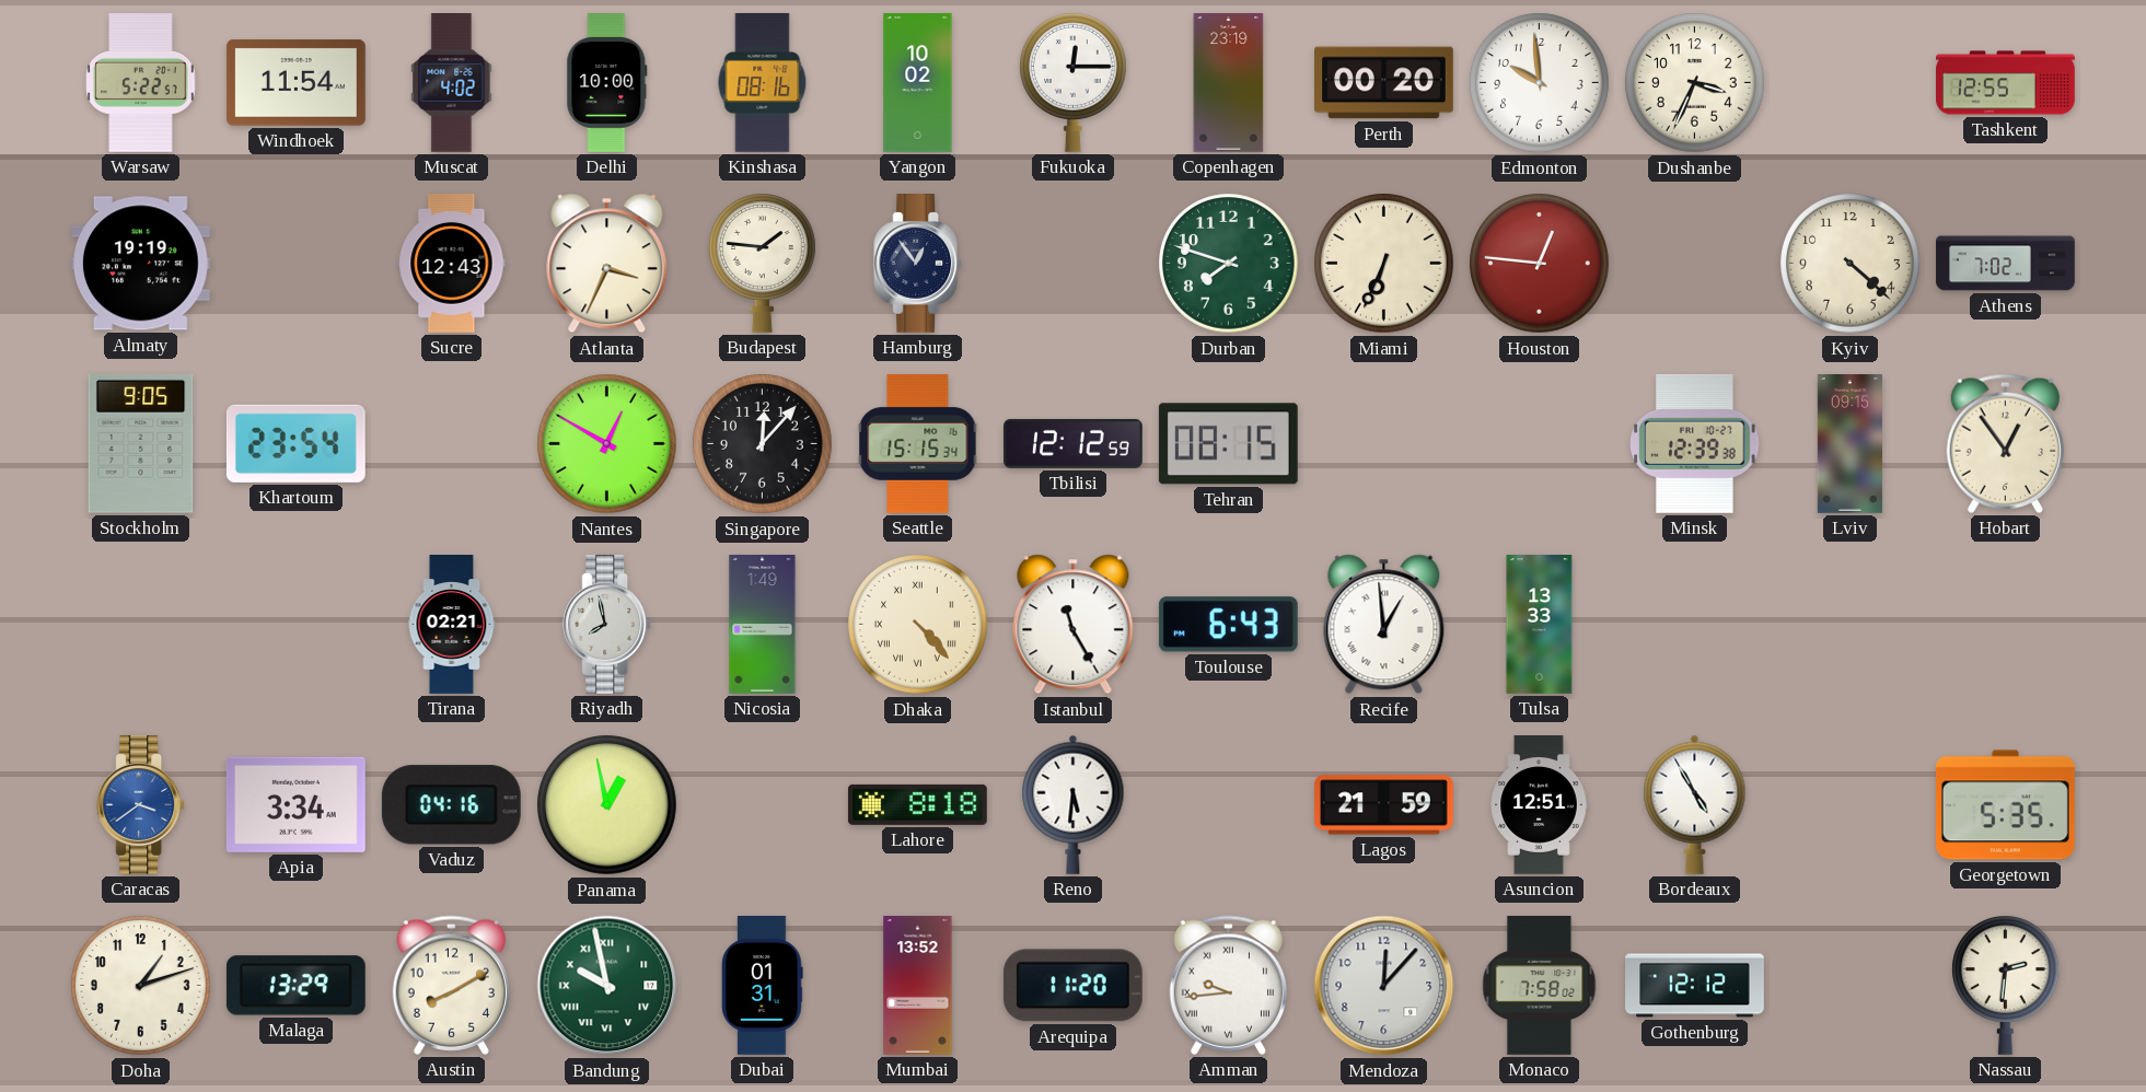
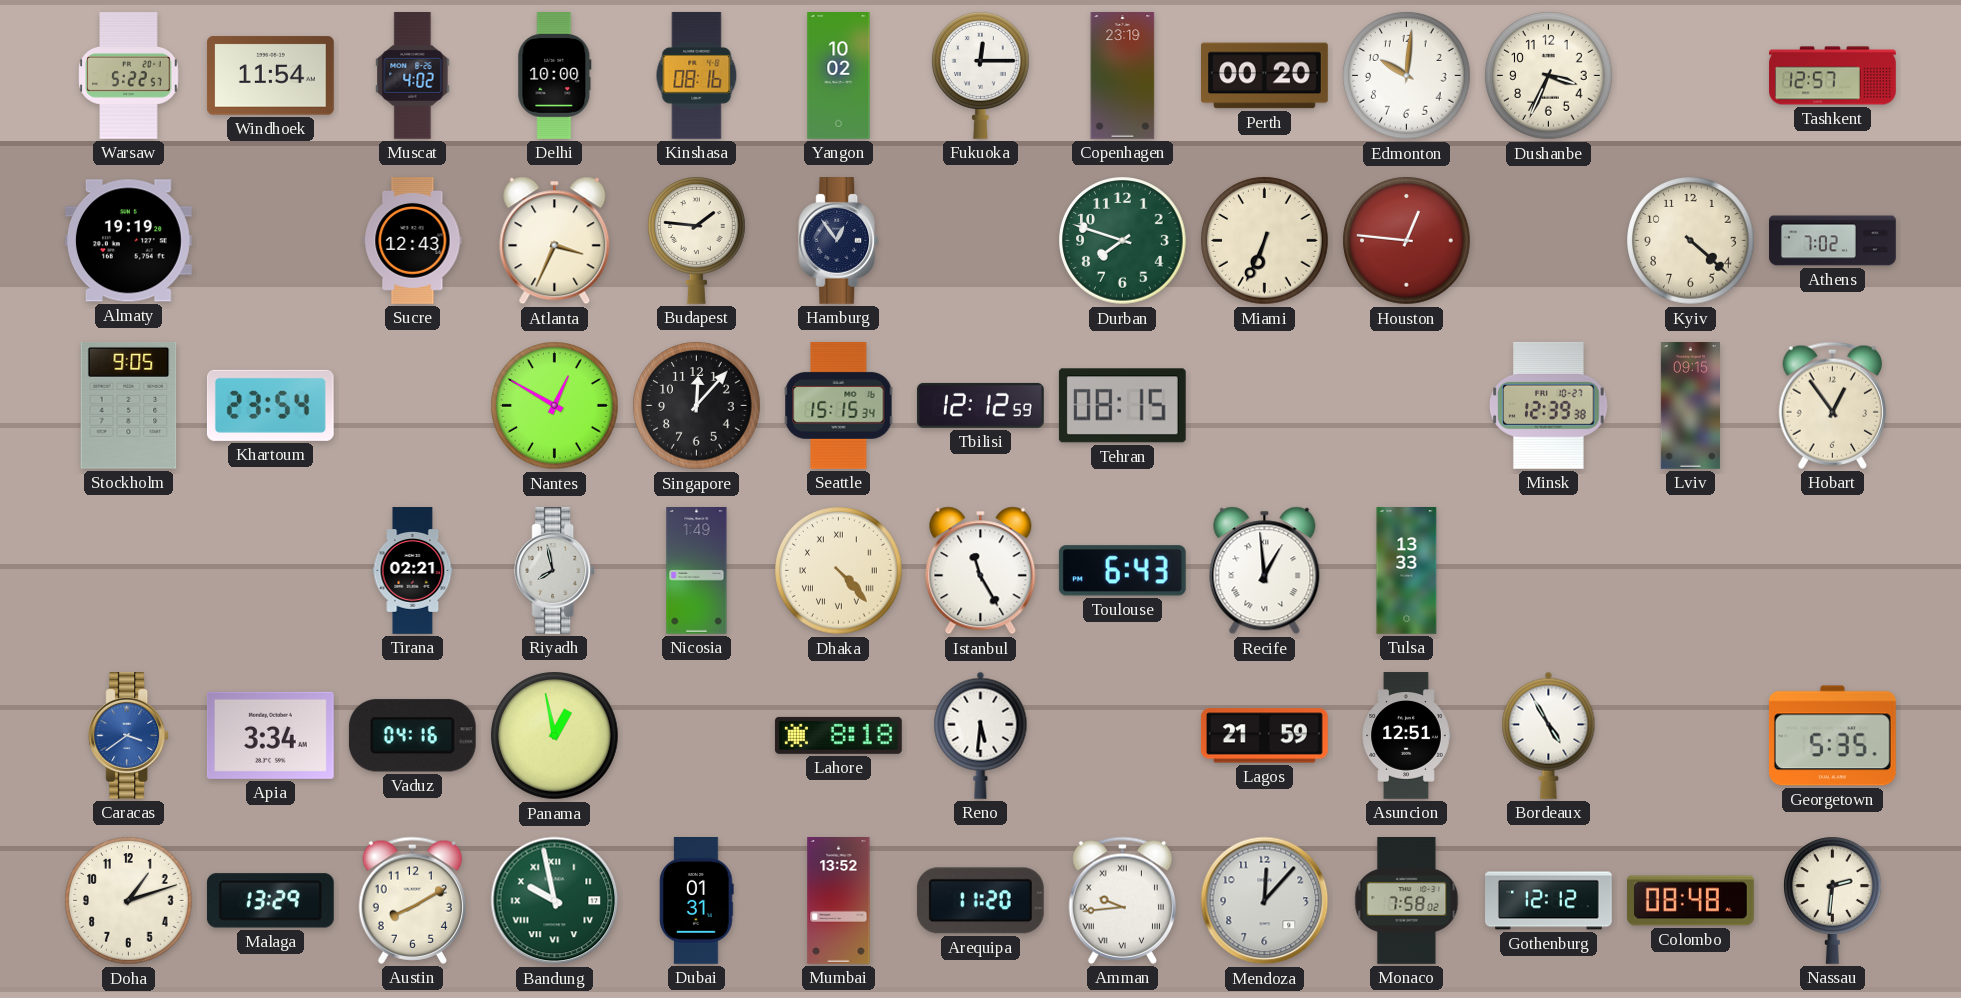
Edmonton: 9:59 -> 10:01 (1407, 76)
Tashkent: 12:55 -> 12:57 (1833, 76)
Colombo: none -> 08:48 (1691, 901)
